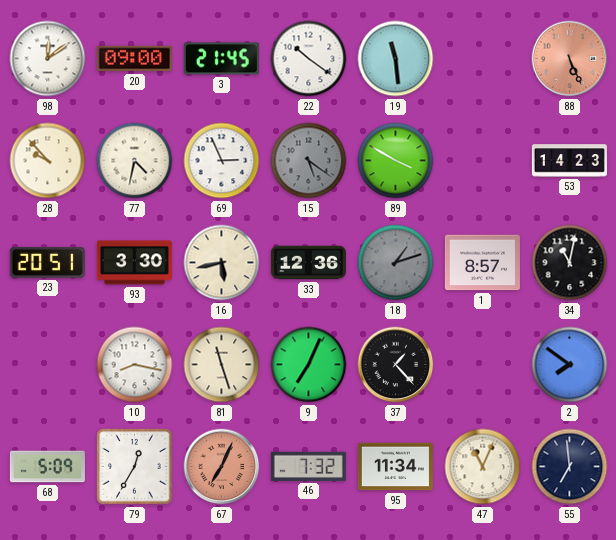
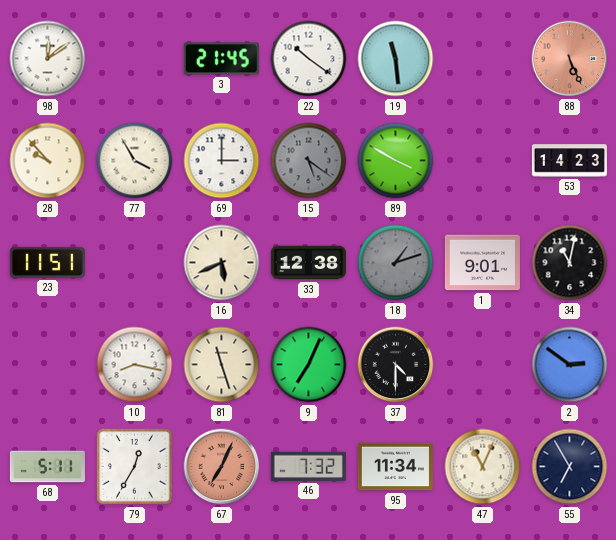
20: 09:00 -> none (134, 59)
77: 4:32 -> 3:55 (135, 161)
69: 2:56 -> 3:00 (222, 161)
23: 20:51 -> 11:51 (47, 262)
93: 3:30 -> none (134, 263)
16: 5:43 -> 5:41 (222, 263)
33: 12:36 -> 12:38 (308, 263)
1: 8:57 -> 9:01 (482, 263)
37: 1:23 -> 4:30 (396, 365)
2: 7:51 -> 2:51 (570, 365)
68: 5:09 -> 5:11 (47, 467)
55: 6:59 -> 6:55 (570, 467)
